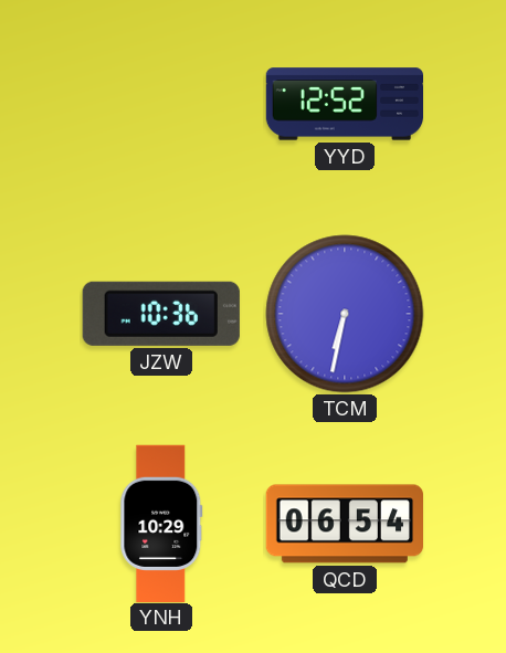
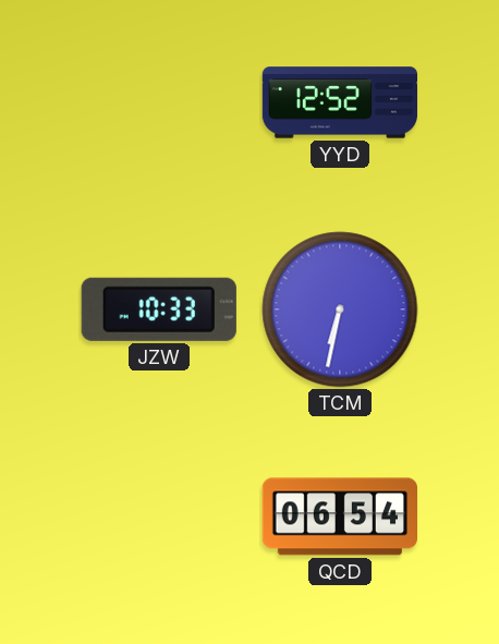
JZW: 10:36 -> 10:33 (159, 309)
YNH: 10:29 -> none (161, 523)
